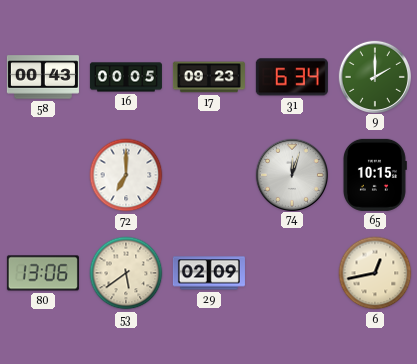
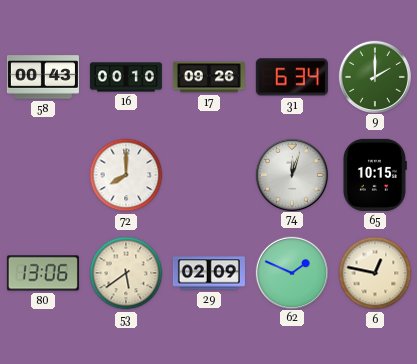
16: 00:05 -> 00:10 (126, 77)
17: 09:23 -> 09:26 (209, 77)
72: 7:00 -> 8:00 (126, 175)
62: none -> 1:49 (291, 272)
6: 12:43 -> 12:47 (375, 273)
